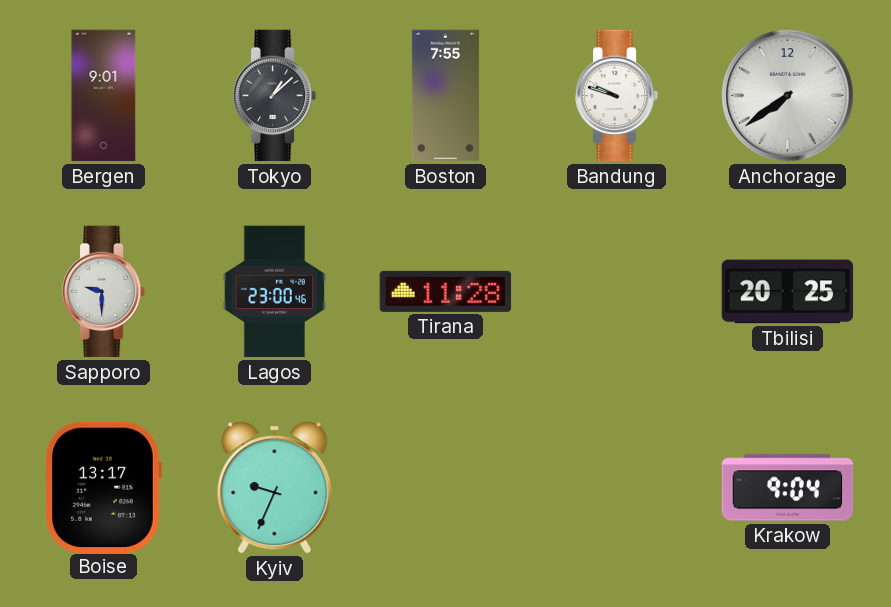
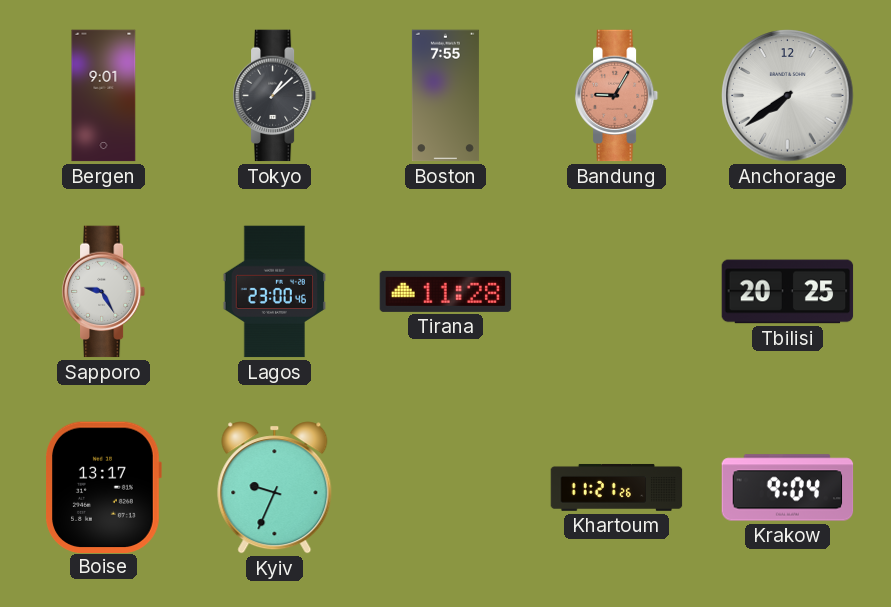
Bandung: 9:48 -> 9:05 (617, 96)
Bandung dial: white -> salmon (617, 96)
Sapporo: 9:30 -> 9:25 (104, 292)
Khartoum: none -> 11:21 (617, 488)
